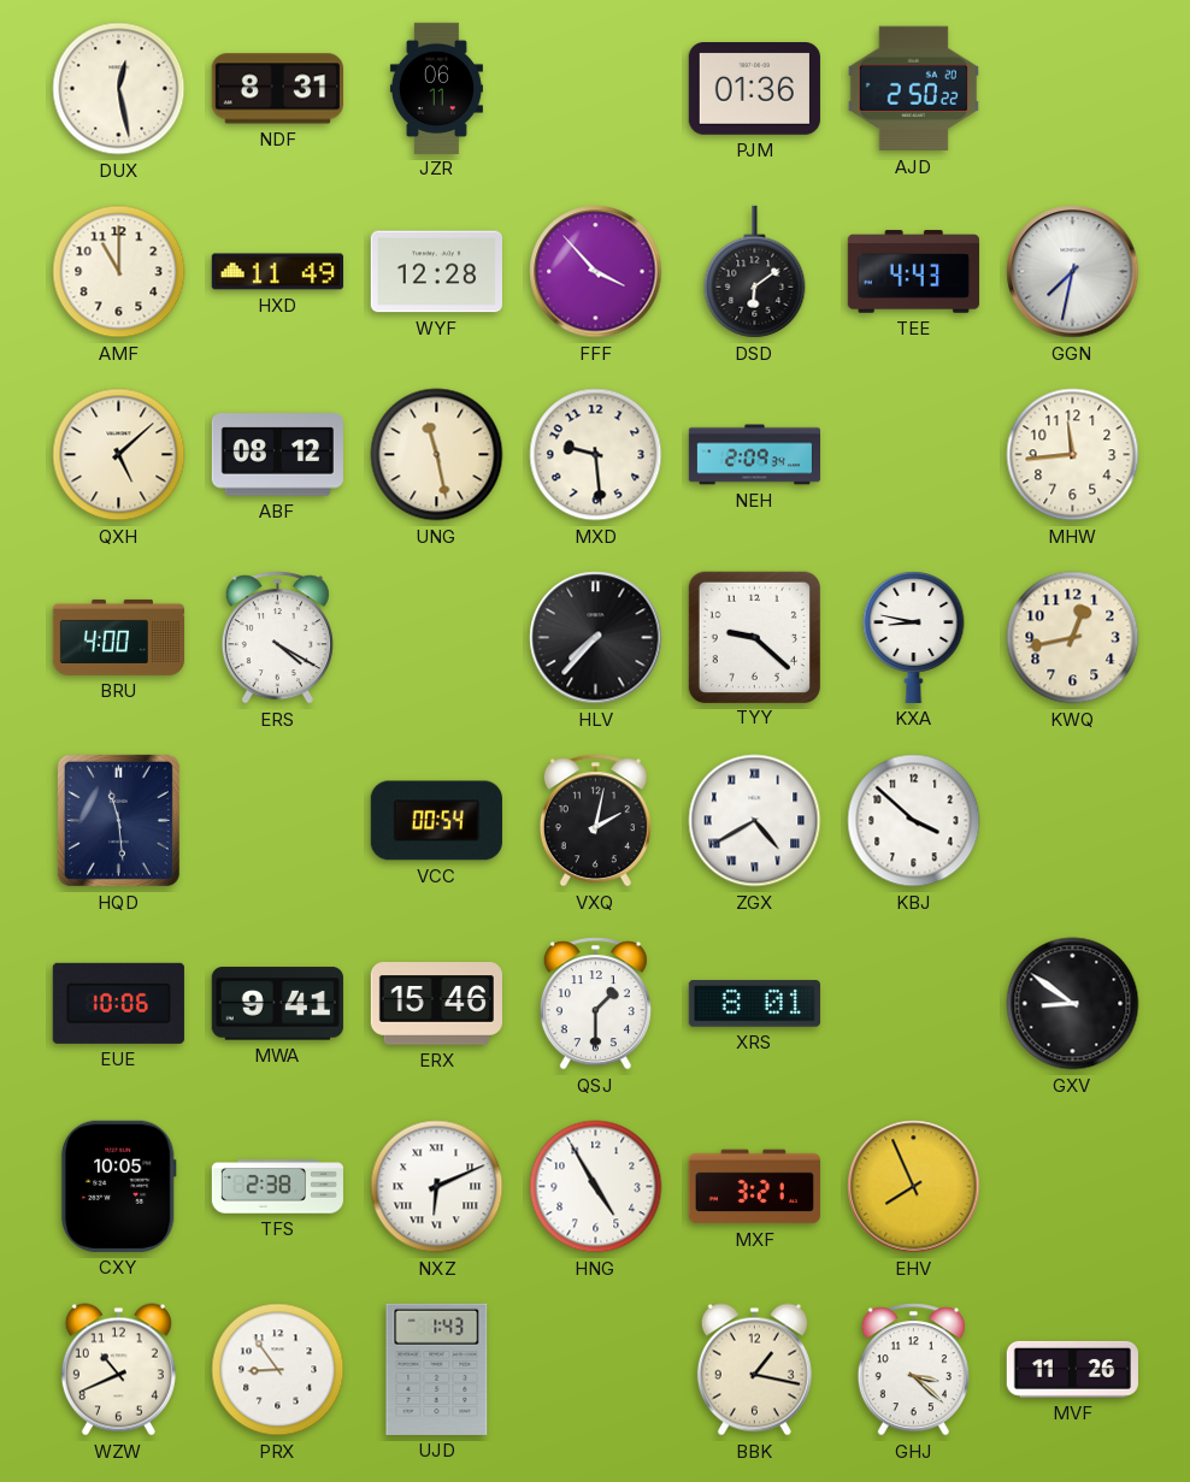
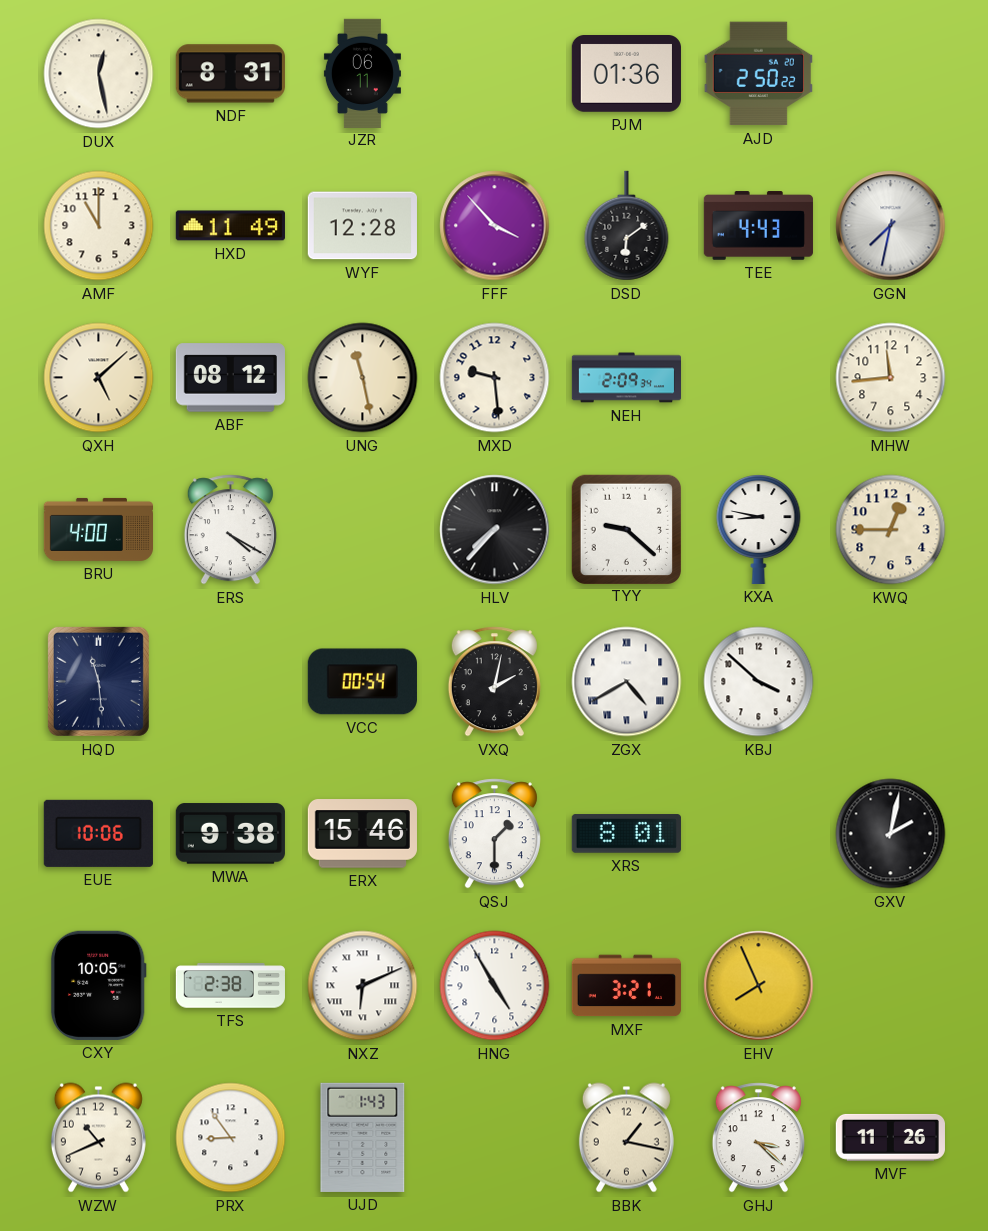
KWQ: 12:43 -> 12:45 (891, 530)
MWA: 9:41 -> 9:38 (230, 834)
GXV: 8:51 -> 2:02 (891, 834)
